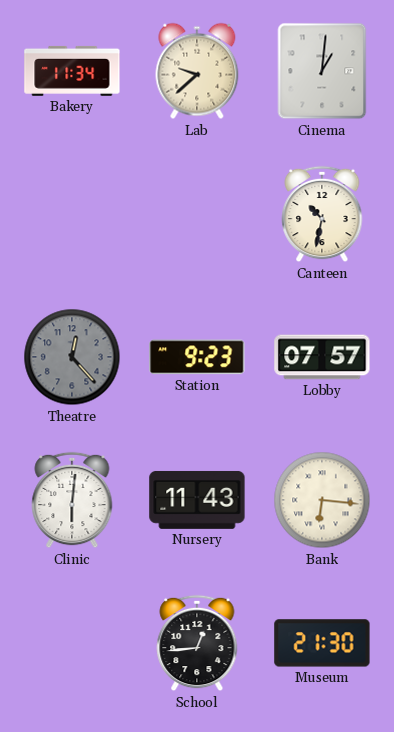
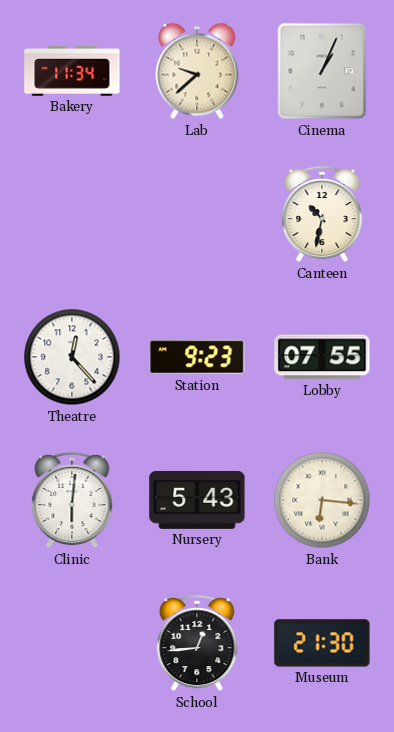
Cinema: 1:01 -> 1:04 (322, 71)
Theatre dial: grey -> white (72, 357)
Lobby: 07:57 -> 07:55 (322, 357)
Nursery: 11:43 -> 5:43 (197, 500)
